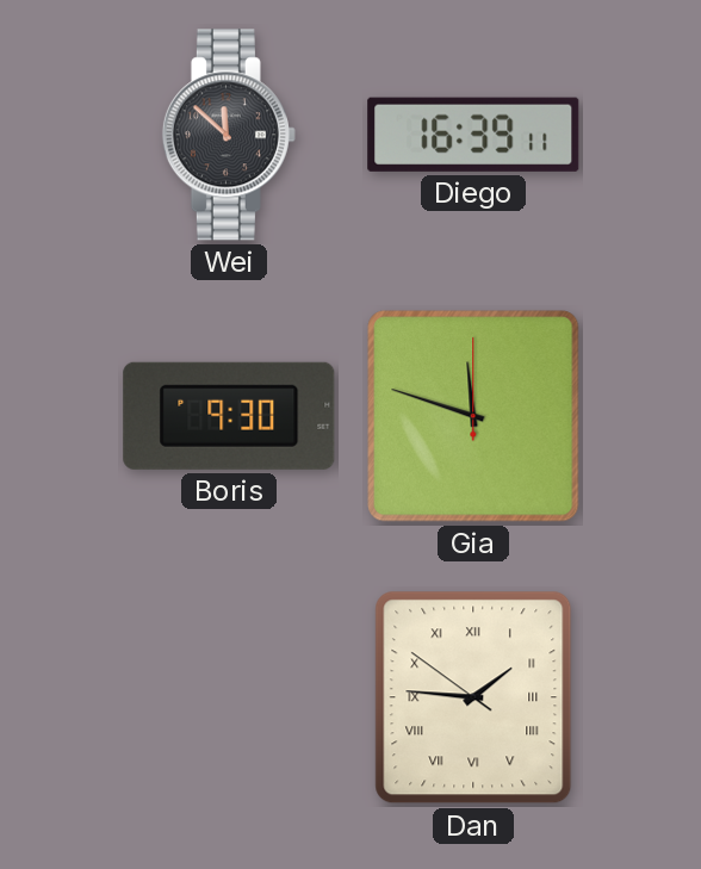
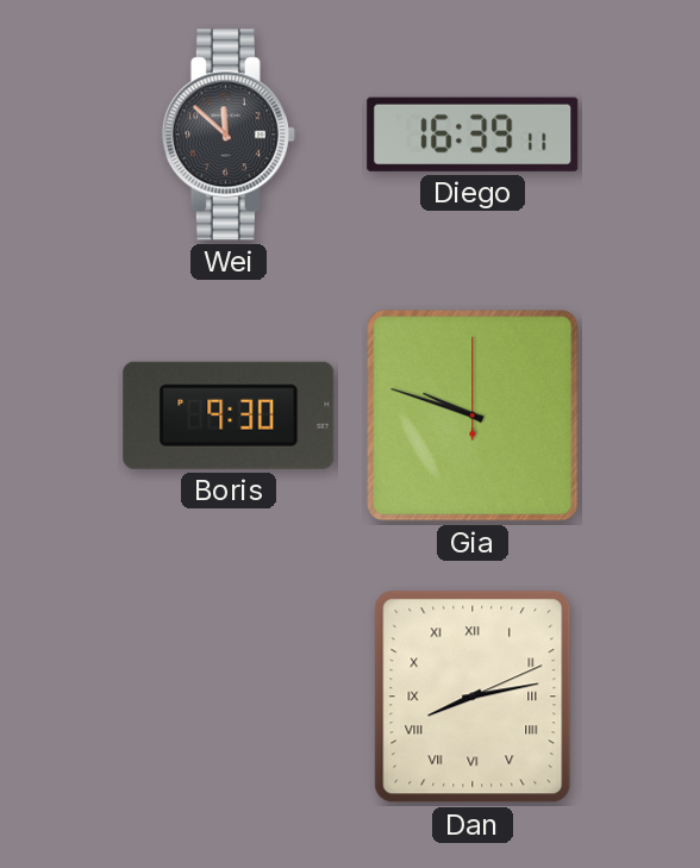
Gia: 11:48 -> 9:48 (473, 416)
Dan: 1:45 -> 8:13 (473, 697)
